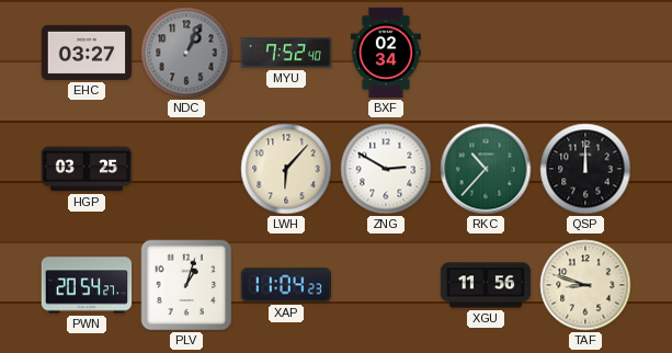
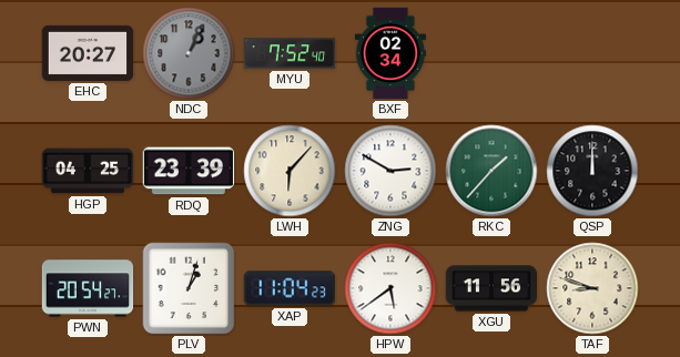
EHC: 03:27 -> 20:27 (88, 53)
HGP: 03:25 -> 04:25 (88, 171)
RDQ: none -> 23:39 (187, 171)
RKC: 10:37 -> 1:37 (491, 171)
HPW: none -> 5:39 (390, 288)
